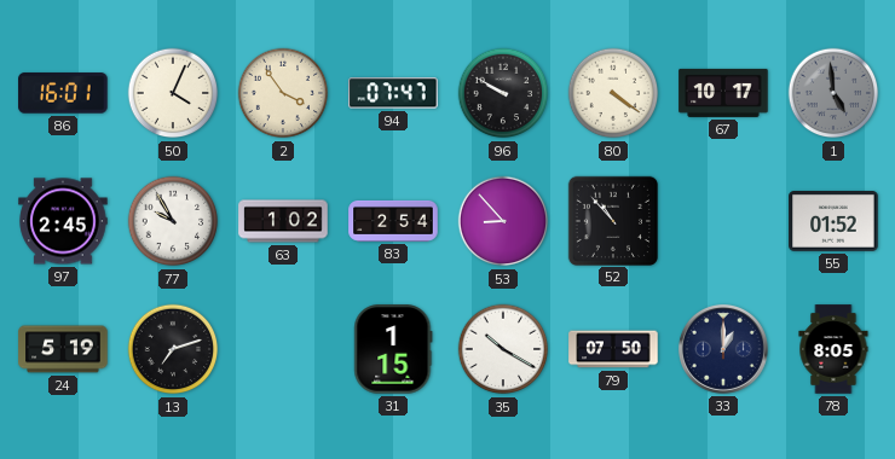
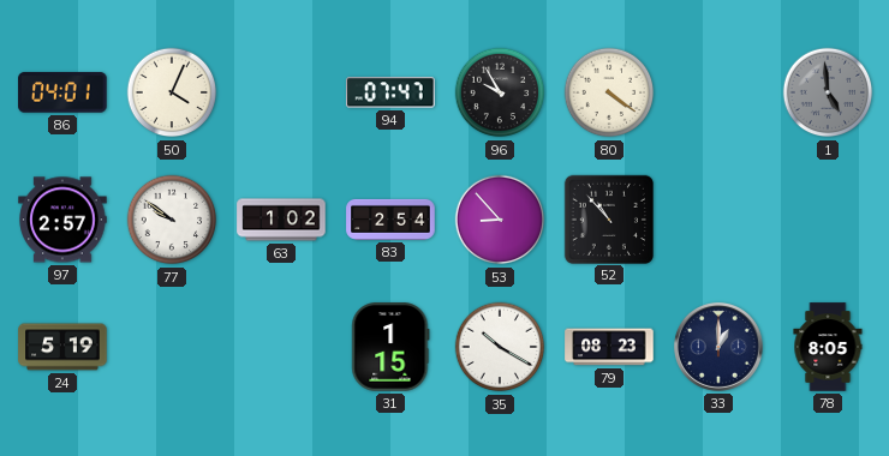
86: 16:01 -> 04:01 (62, 92)
2: 3:54 -> none (283, 93)
96: 9:50 -> 9:55 (500, 92)
67: 10:17 -> none (723, 93)
97: 2:45 -> 2:57 (62, 220)
77: 9:55 -> 9:51 (172, 220)
55: 01:52 -> none (833, 222)
13: 7:12 -> none (173, 349)
79: 07:50 -> 08:23 (609, 347)
